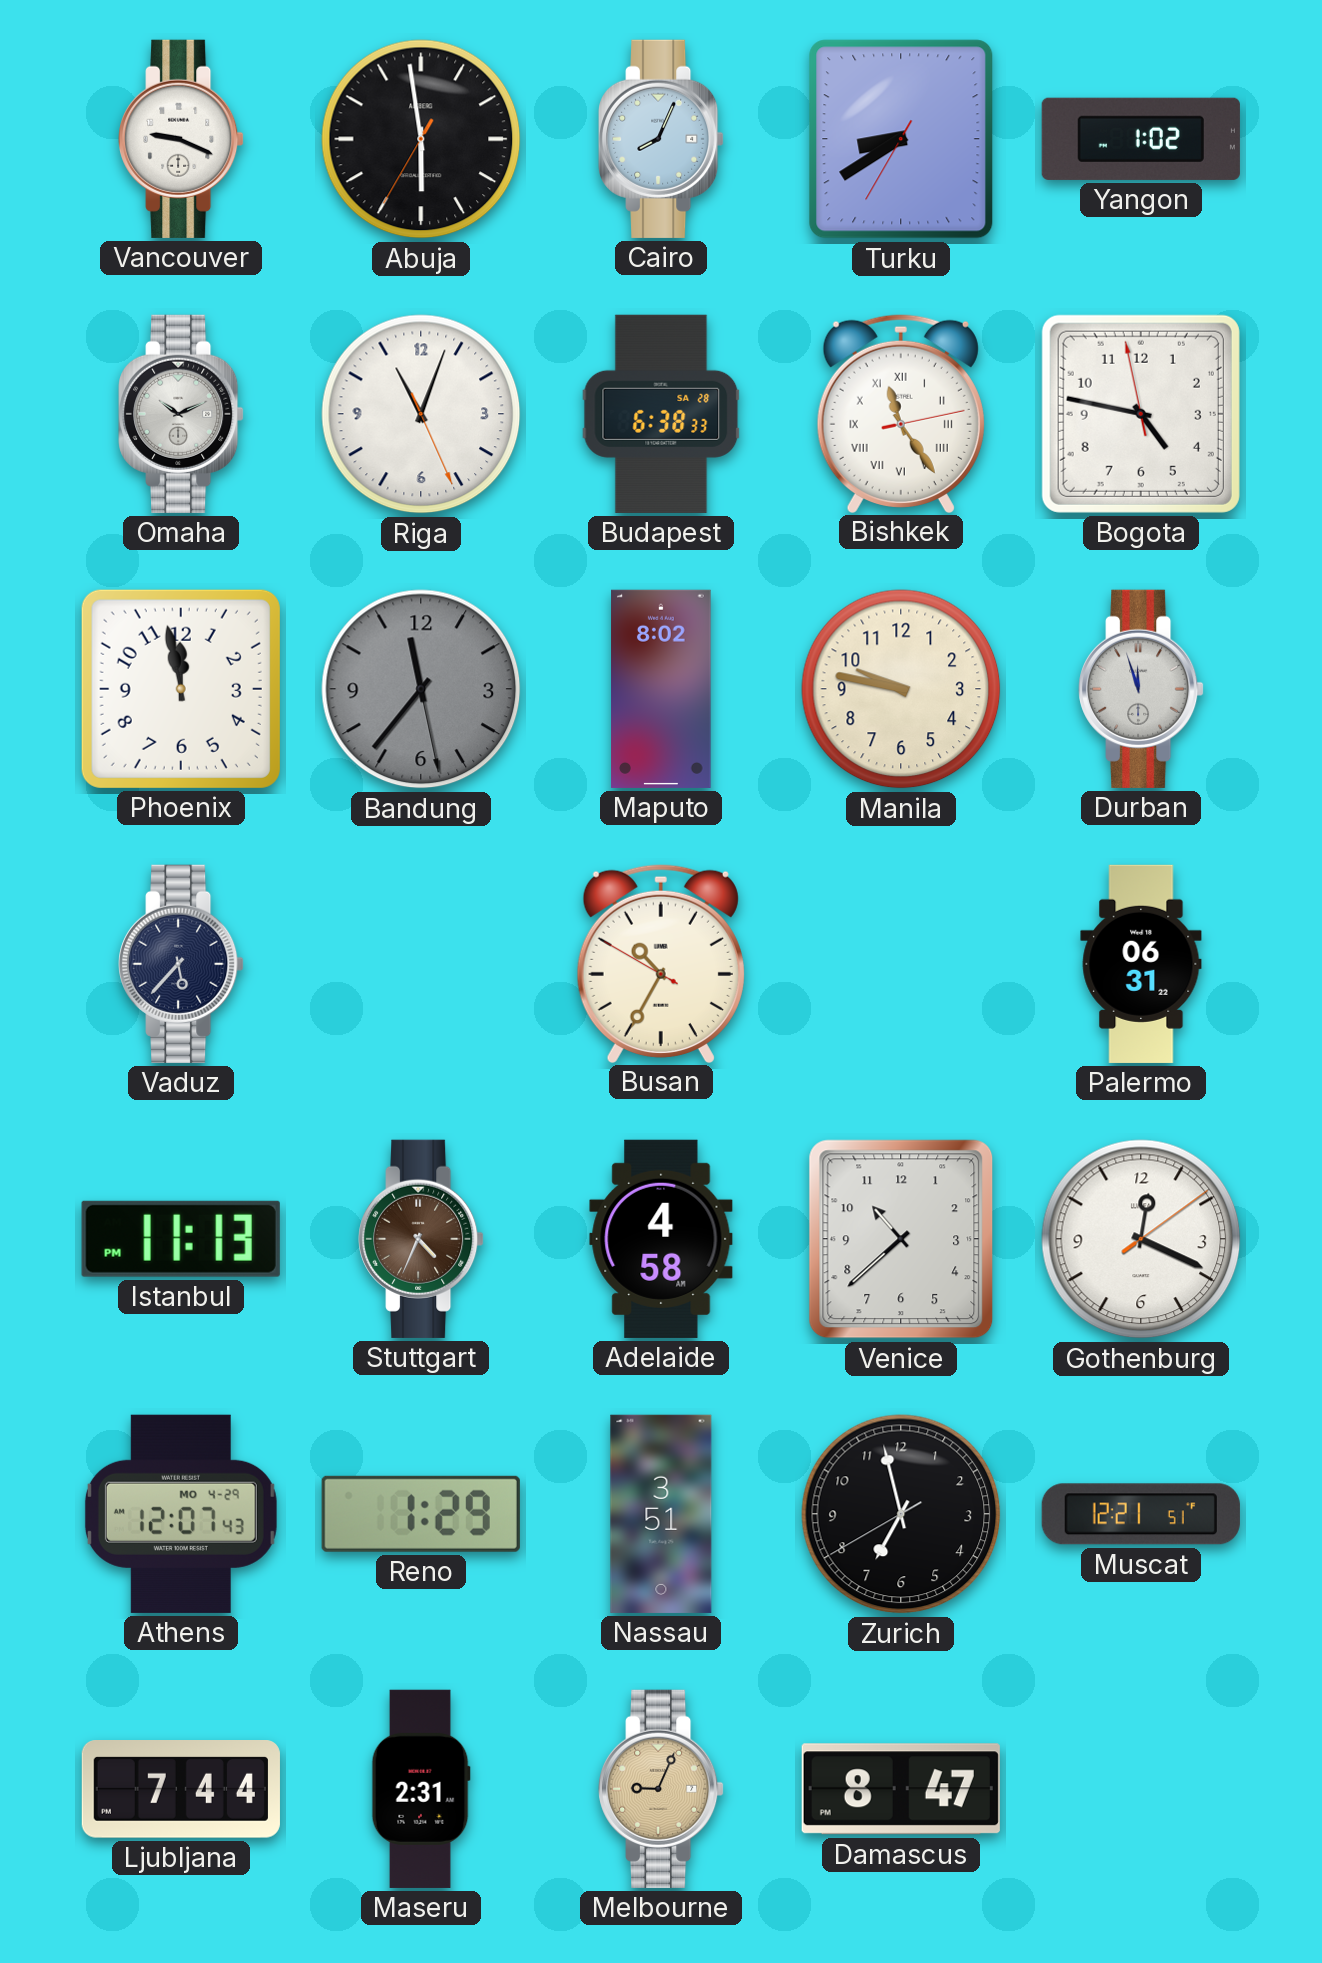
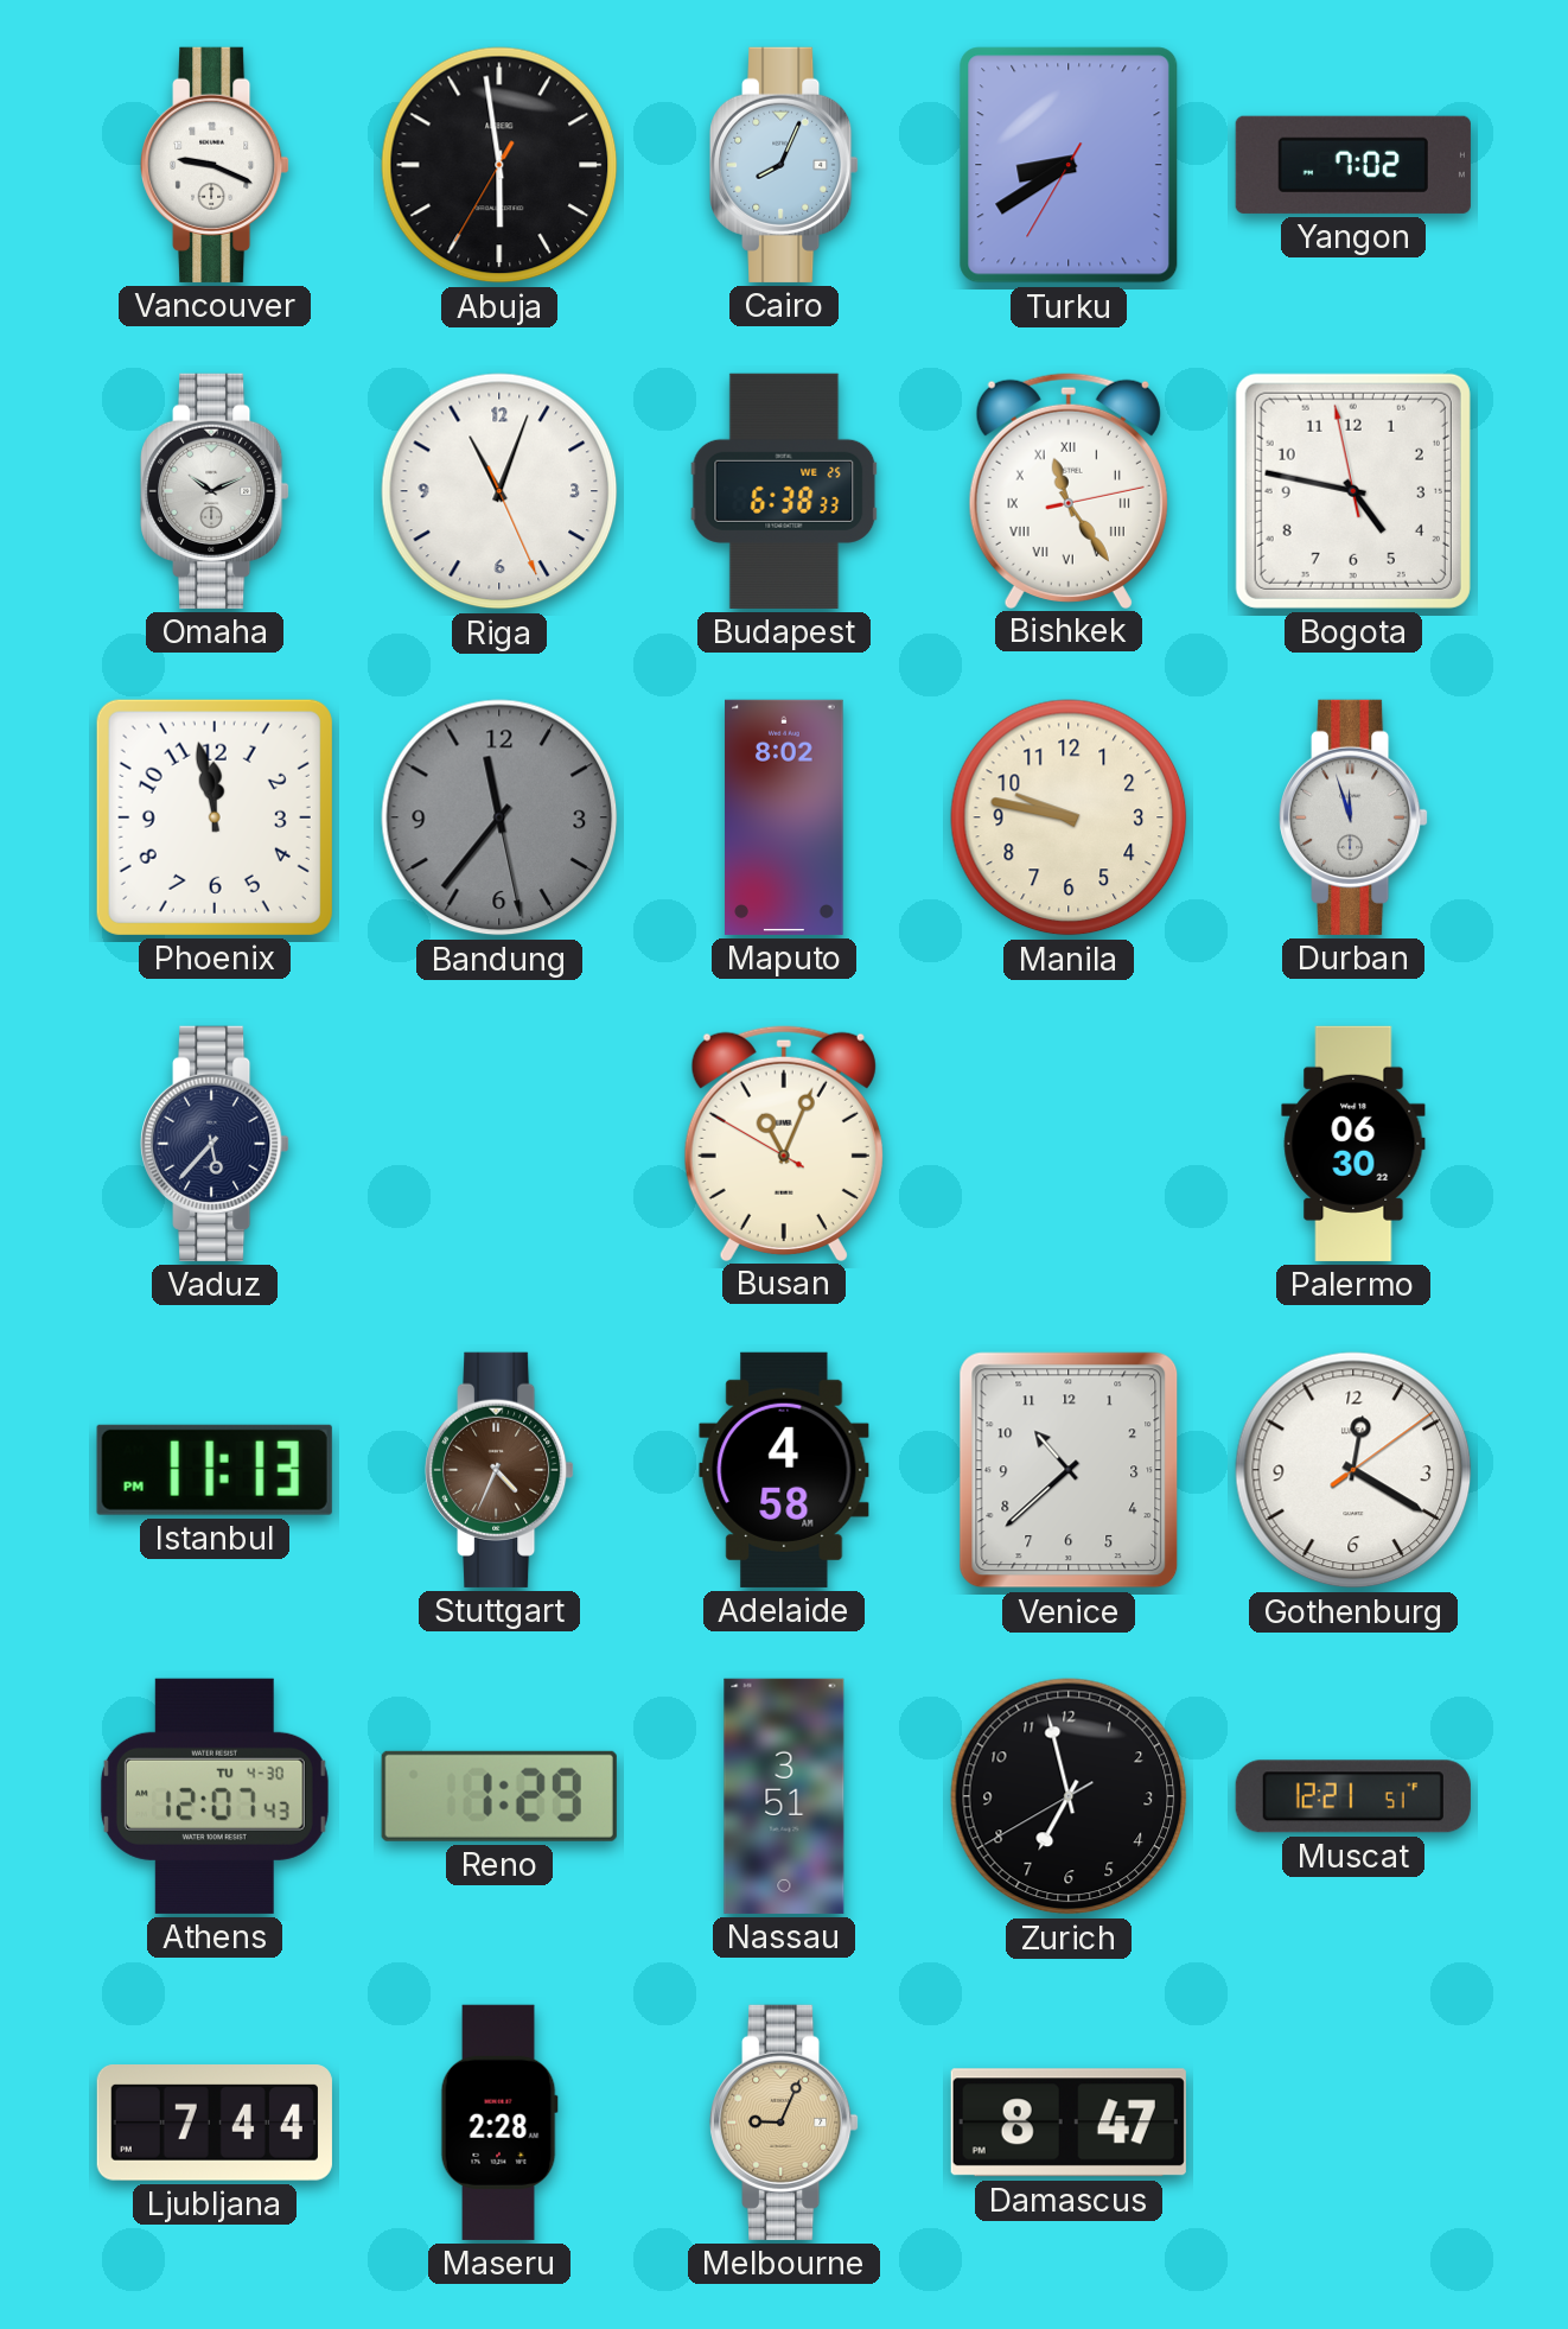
Yangon: 1:02 -> 7:02 (1353, 165)
Budapest date: SA 28 -> WE 25 (784, 491)
Busan: 10:34 -> 11:03 (784, 1143)
Palermo: 06:31 -> 06:30 (1353, 1144)
Gothenburg: 12:19 -> 12:20 (1353, 1470)
Athens date: MO 4-29 -> TU 4-30 (215, 1796)
Maseru: 2:31 -> 2:28 (499, 2123)
